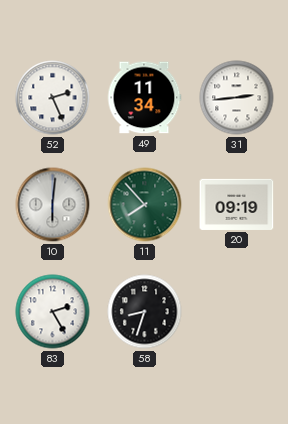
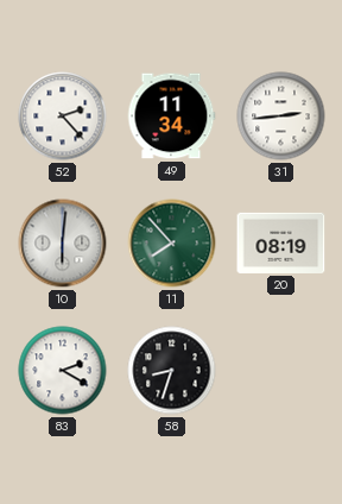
52: 2:26 -> 2:23 (63, 116)
20: 09:19 -> 08:19 (281, 242)
83: 2:25 -> 2:20 (63, 371)
